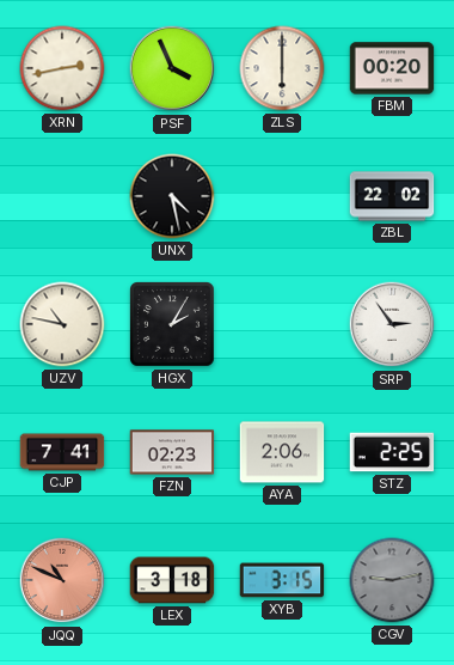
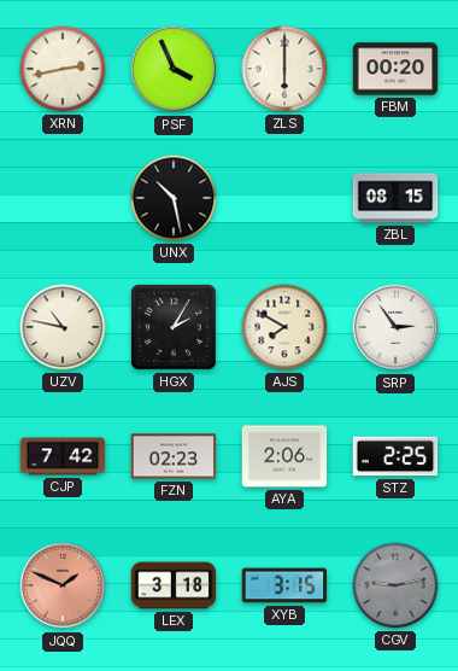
UNX: 4:28 -> 10:28 (174, 198)
ZBL: 22:02 -> 08:15 (395, 198)
AJS: none -> 7:50 (284, 327)
CJP: 7:41 -> 7:42 (63, 456)
JQQ: 10:49 -> 1:49 (63, 585)
